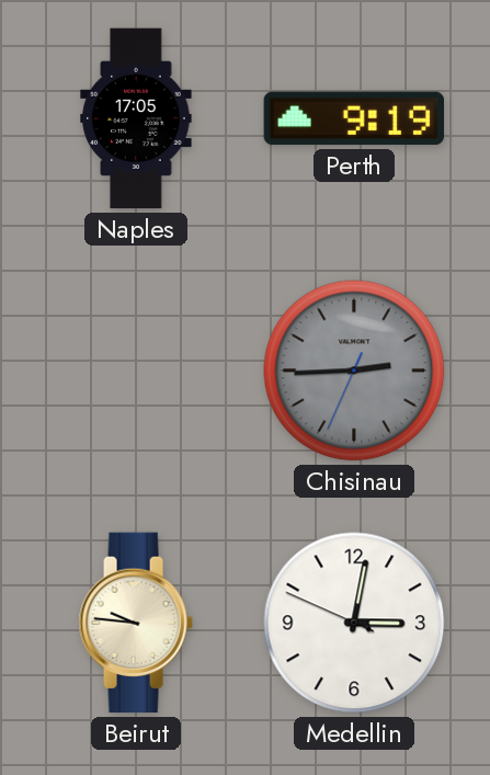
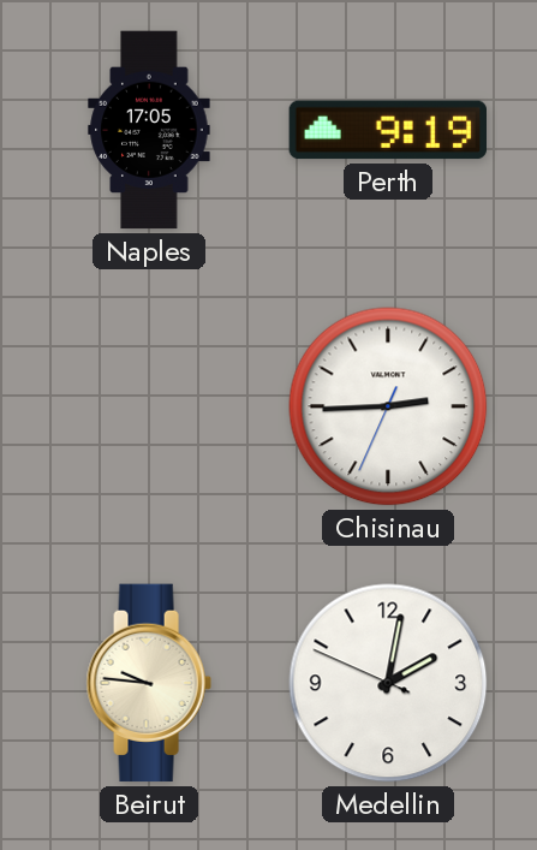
Chisinau dial: grey -> white (388, 406)
Medellin: 3:01 -> 2:01 (388, 683)
